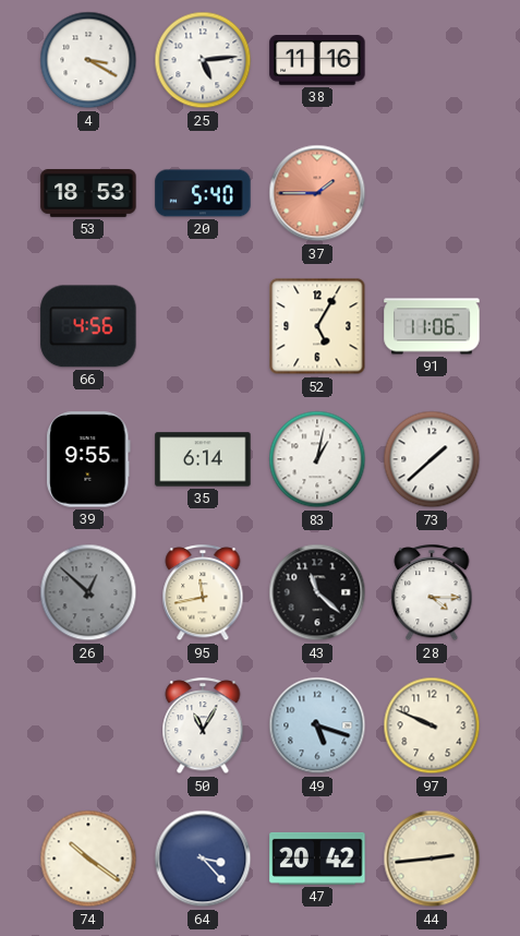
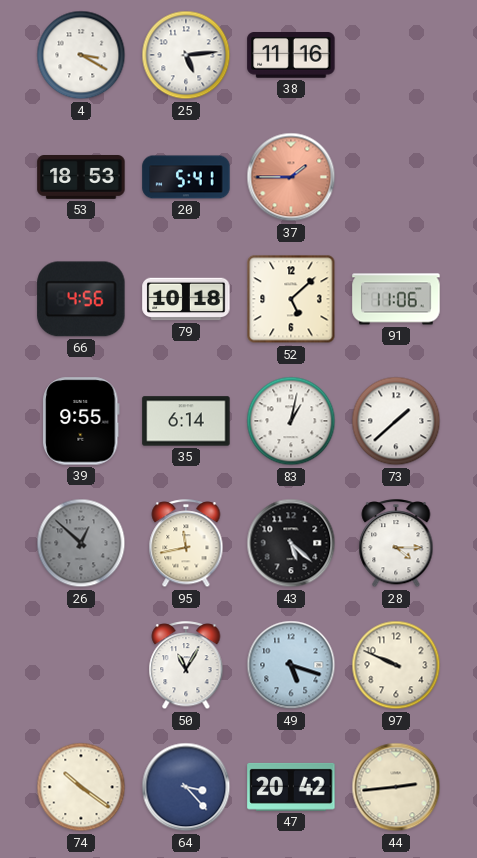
20: 5:40 -> 5:41 (186, 177)
79: none -> 10:18 (186, 299)
52: 5:05 -> 5:08 (291, 299)
43: 11:22 -> 5:22 (291, 543)
